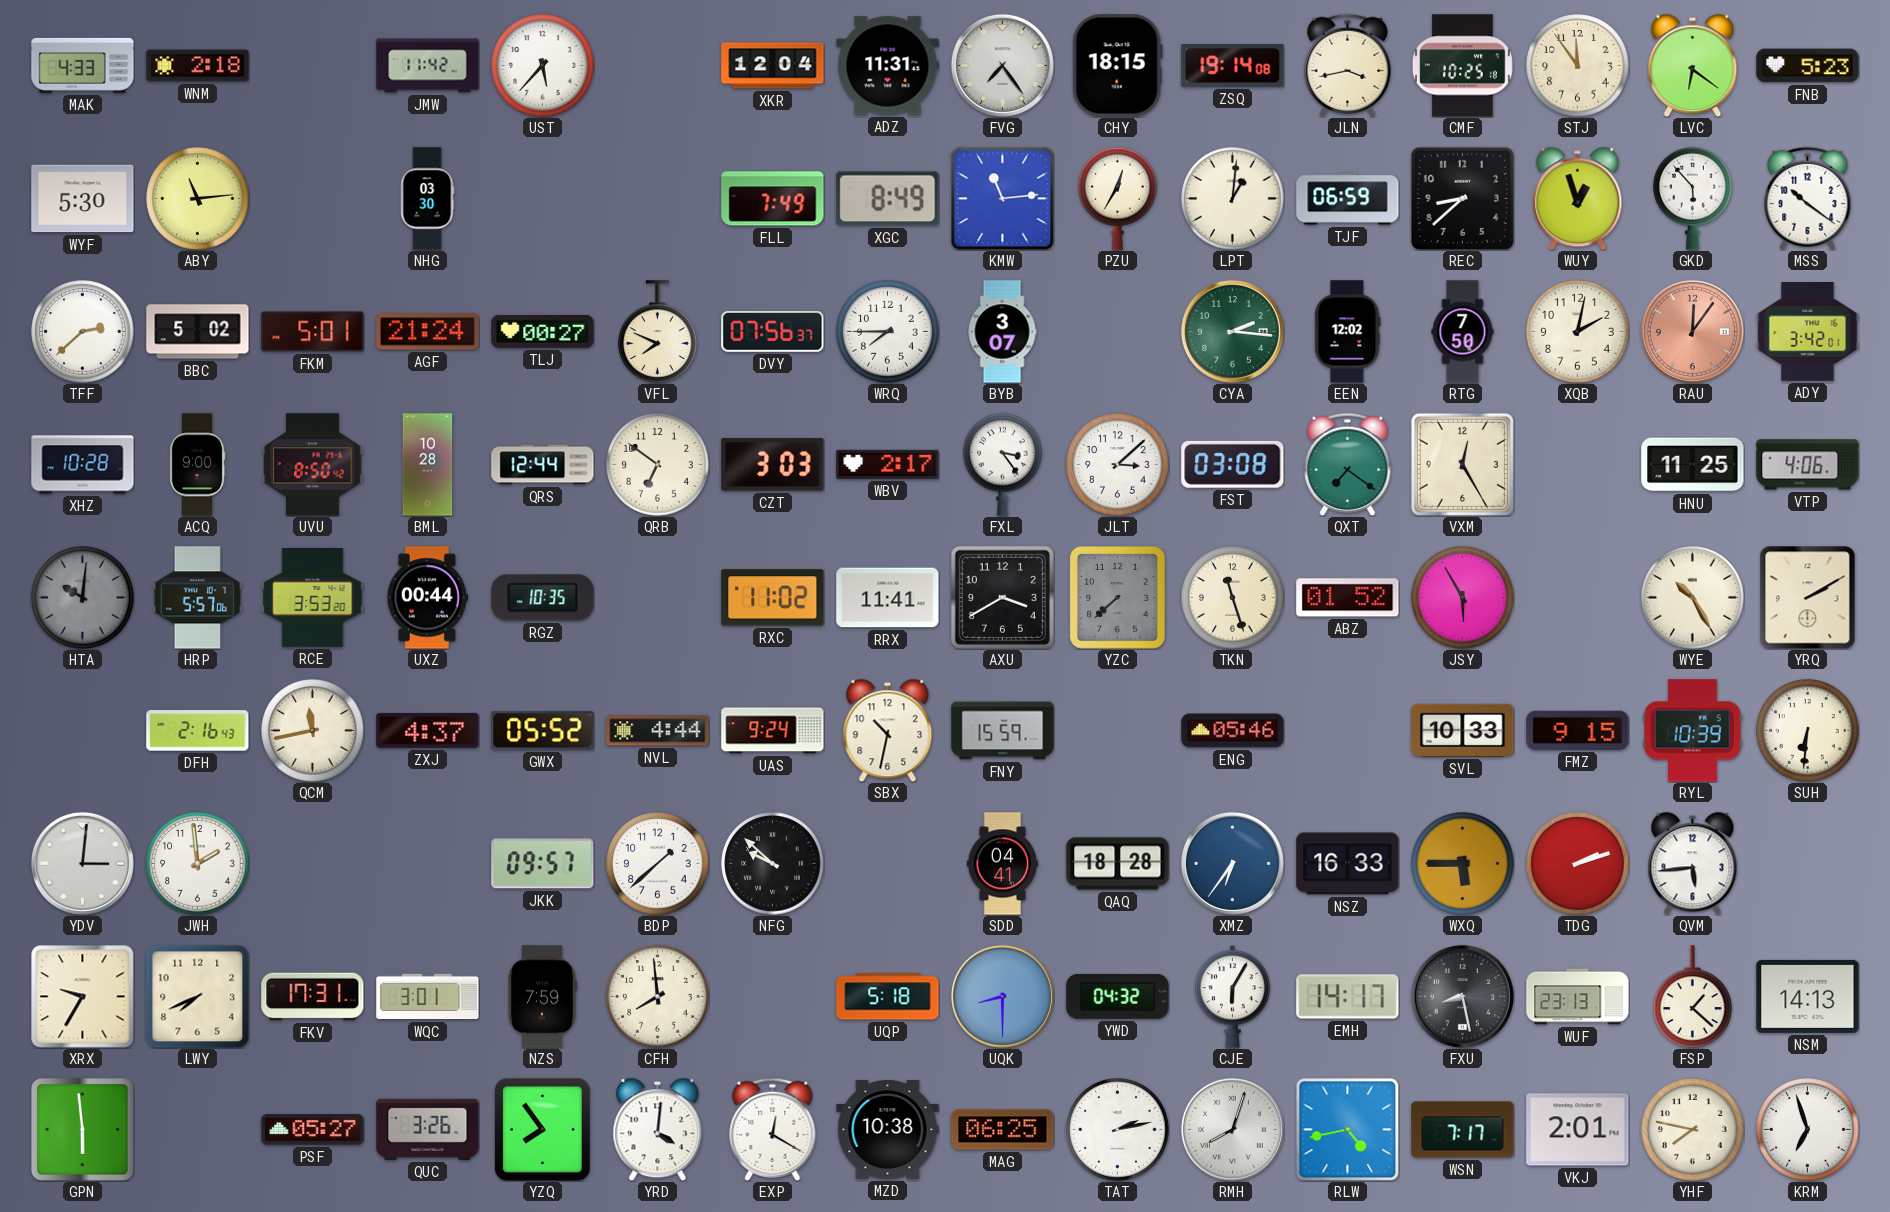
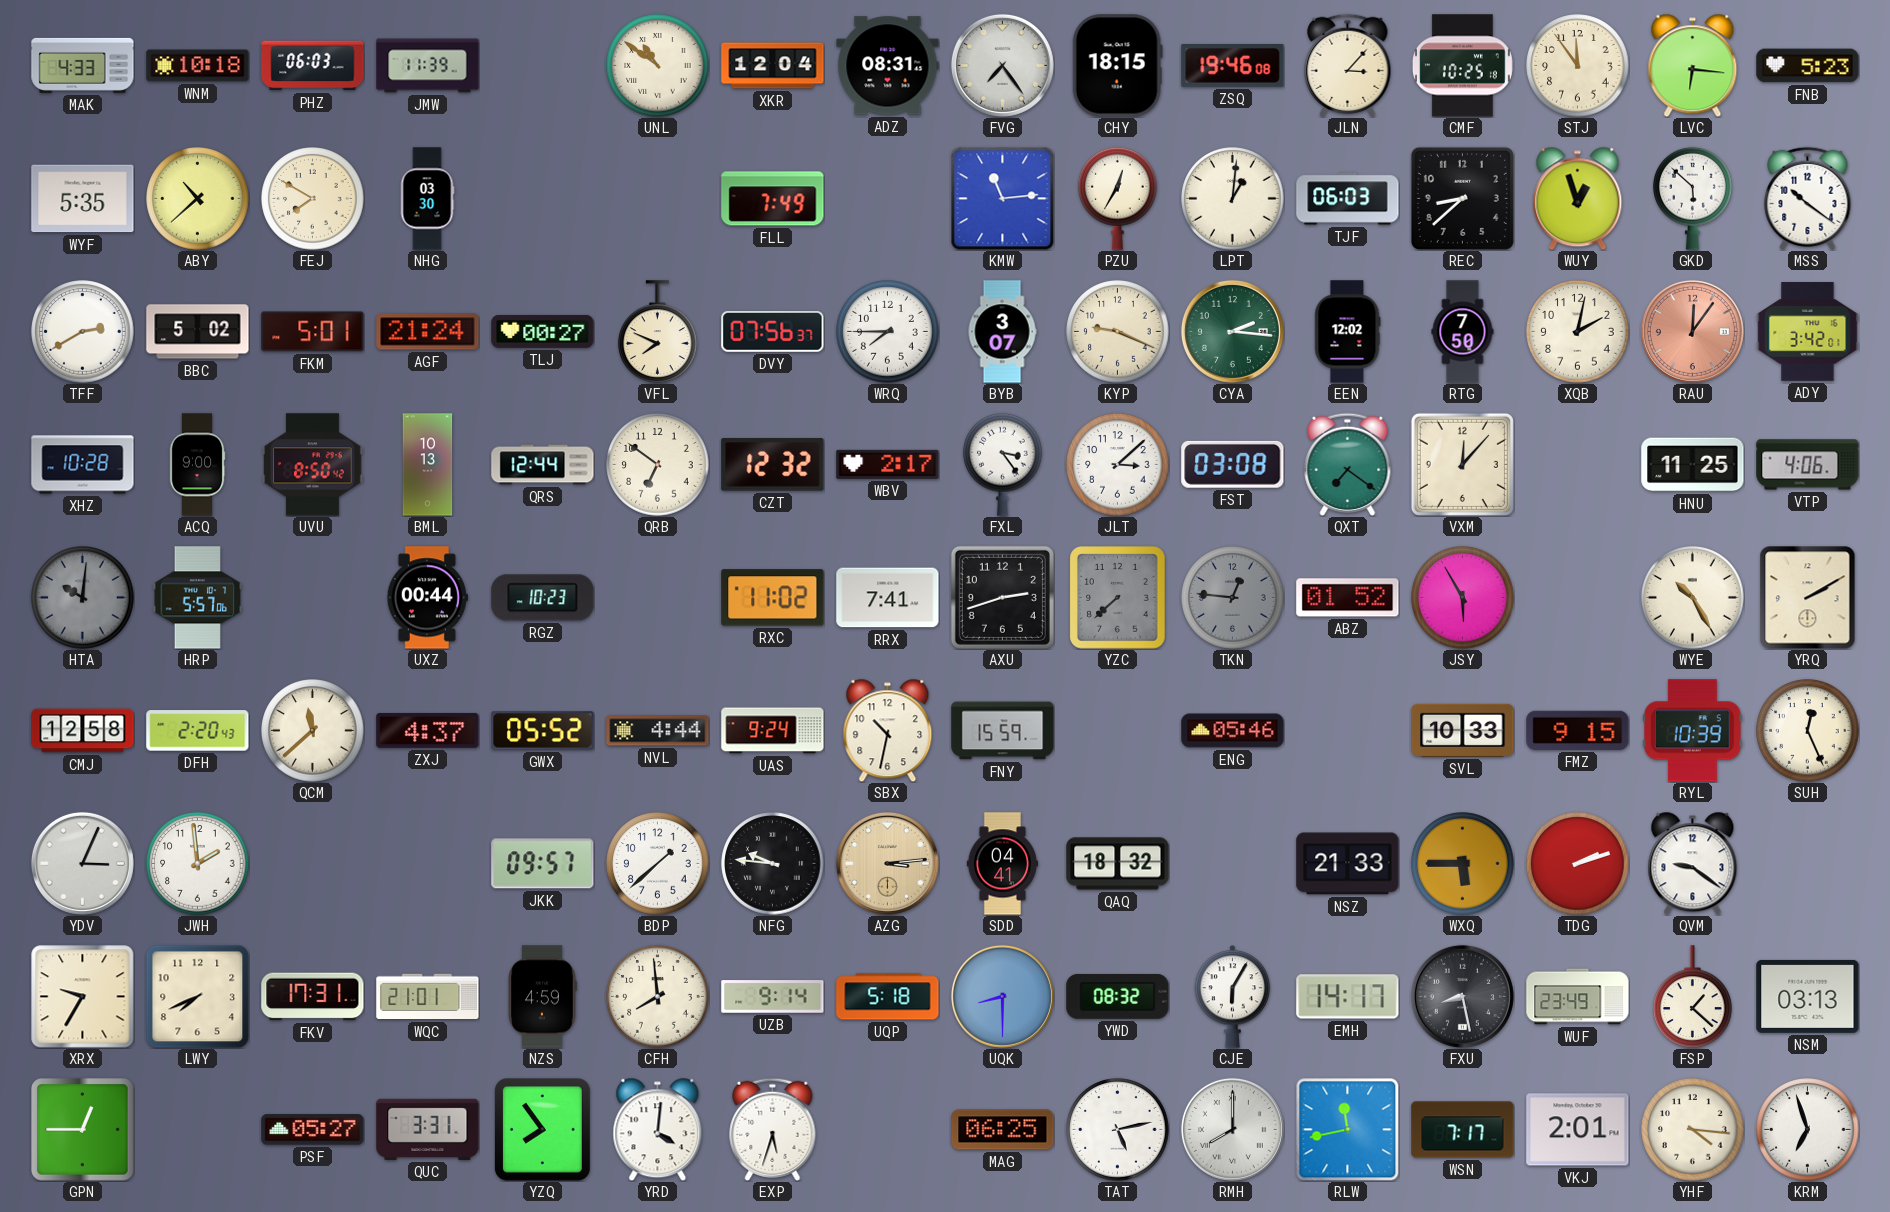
WNM: 2:18 -> 10:18 (198, 66)
PHZ: none -> 06:03 (313, 66)
JMW: 11:42 -> 11:39 (428, 66)
UST: 5:37 -> none (543, 66)
UNL: none -> 10:51 (658, 66)
ADZ: 11:31 -> 08:31 (888, 66)
ZSQ: 19:14 -> 19:46 (1233, 66)
JLN: 3:43 -> 3:07 (1348, 65)
LVC: 6:21 -> 6:16 (1693, 65)
WYF: 5:30 -> 5:35 (83, 199)
ABY: 11:14 -> 10:38 (198, 199)
FEJ: none -> 7:50 (313, 199)
XGC: 8:49 -> none (888, 199)
TJF: 06:59 -> 06:03 (1348, 199)
GKD: 5:53 -> 5:52 (1693, 198)
TFF: 2:38 -> 2:40 (83, 332)
KYP: none -> 9:19 (1118, 332)
BML: 10:28 -> 10:13 (428, 465)
CZT: 3:03 -> 12:32 (773, 465)
VXM: 12:25 -> 12:07 (1462, 464)
RCE: 3:53 -> none (313, 598)
RGZ: 10:35 -> 10:23 (543, 598)
RRX: 11:41 -> 7:41 (888, 598)
AXU: 3:40 -> 2:42 (1002, 597)
TKN: 11:27 -> 12:46 (1233, 598)
TKN dial: cream -> grey (1233, 598)
CMJ: none -> 12:58 (83, 731)
DFH: 2:16 -> 2:20 (198, 731)
QCM: 11:43 -> 11:38 (313, 731)
SUH: 6:31 -> 12:26 (1808, 731)
YDV: 3:01 -> 3:04 (82, 863)
NFG: 9:52 -> 9:46 (773, 864)
AZG: none -> 3:14 (887, 863)
QAQ: 18:28 -> 18:32 (1118, 864)
XMZ: 6:36 -> none (1232, 863)
NSZ: 16:33 -> 21:33 (1348, 864)
QVM: 5:44 -> 9:21 (1693, 863)
WQC: 3:01 -> 21:01 (428, 997)
NZS: 7:59 -> 4:59 (542, 997)
UZB: none -> 9:14 (773, 997)
YWD: 04:32 -> 08:32 (1118, 996)
WUF: 23:13 -> 23:49 (1578, 997)
NSM: 14:13 -> 03:13 (1808, 996)
GPN: 5:59 -> 12:45 (83, 1130)
QUC: 3:26 -> 3:31 (428, 1129)
EXP: 12:20 -> 5:33 (773, 1129)
MZD: 10:38 -> none (888, 1129)
TAT: 2:13 -> 5:13 (1118, 1130)
RMH: 8:03 -> 8:00 (1232, 1129)
RLW: 4:43 -> 11:43 (1347, 1129)
YHF: 7:47 -> 4:16 (1693, 1130)
